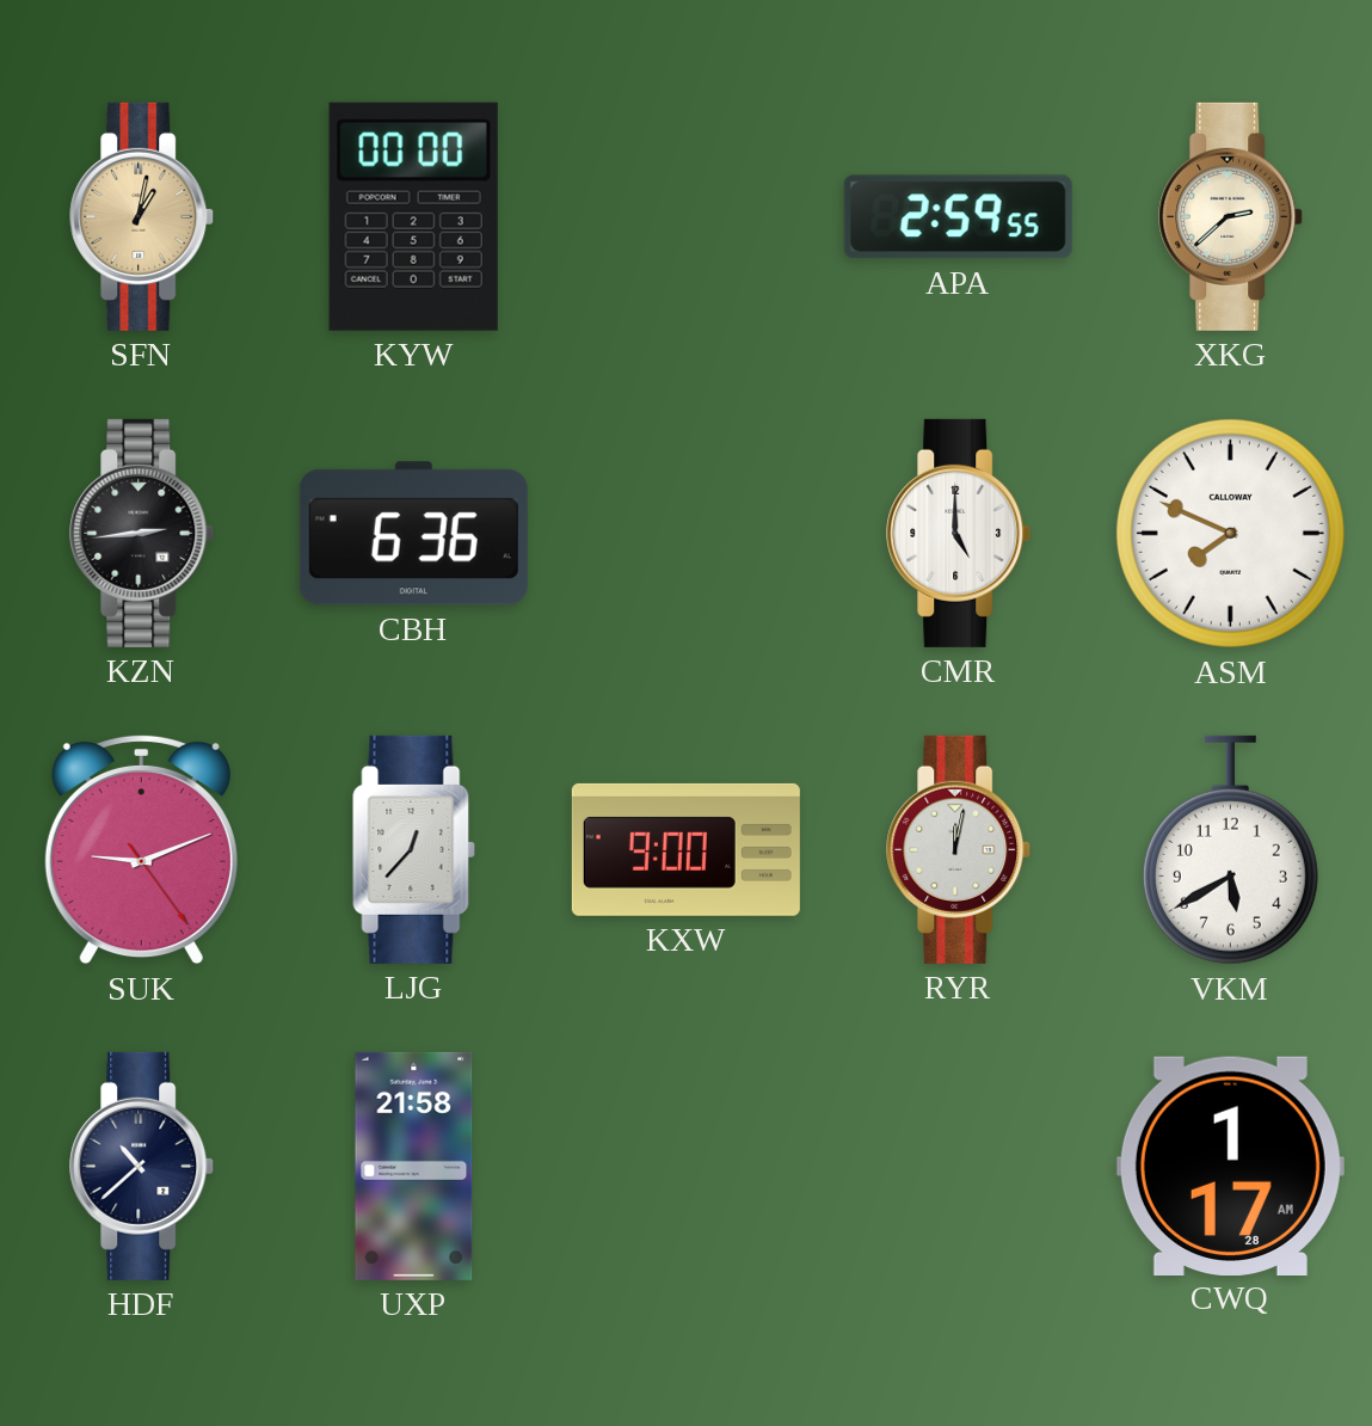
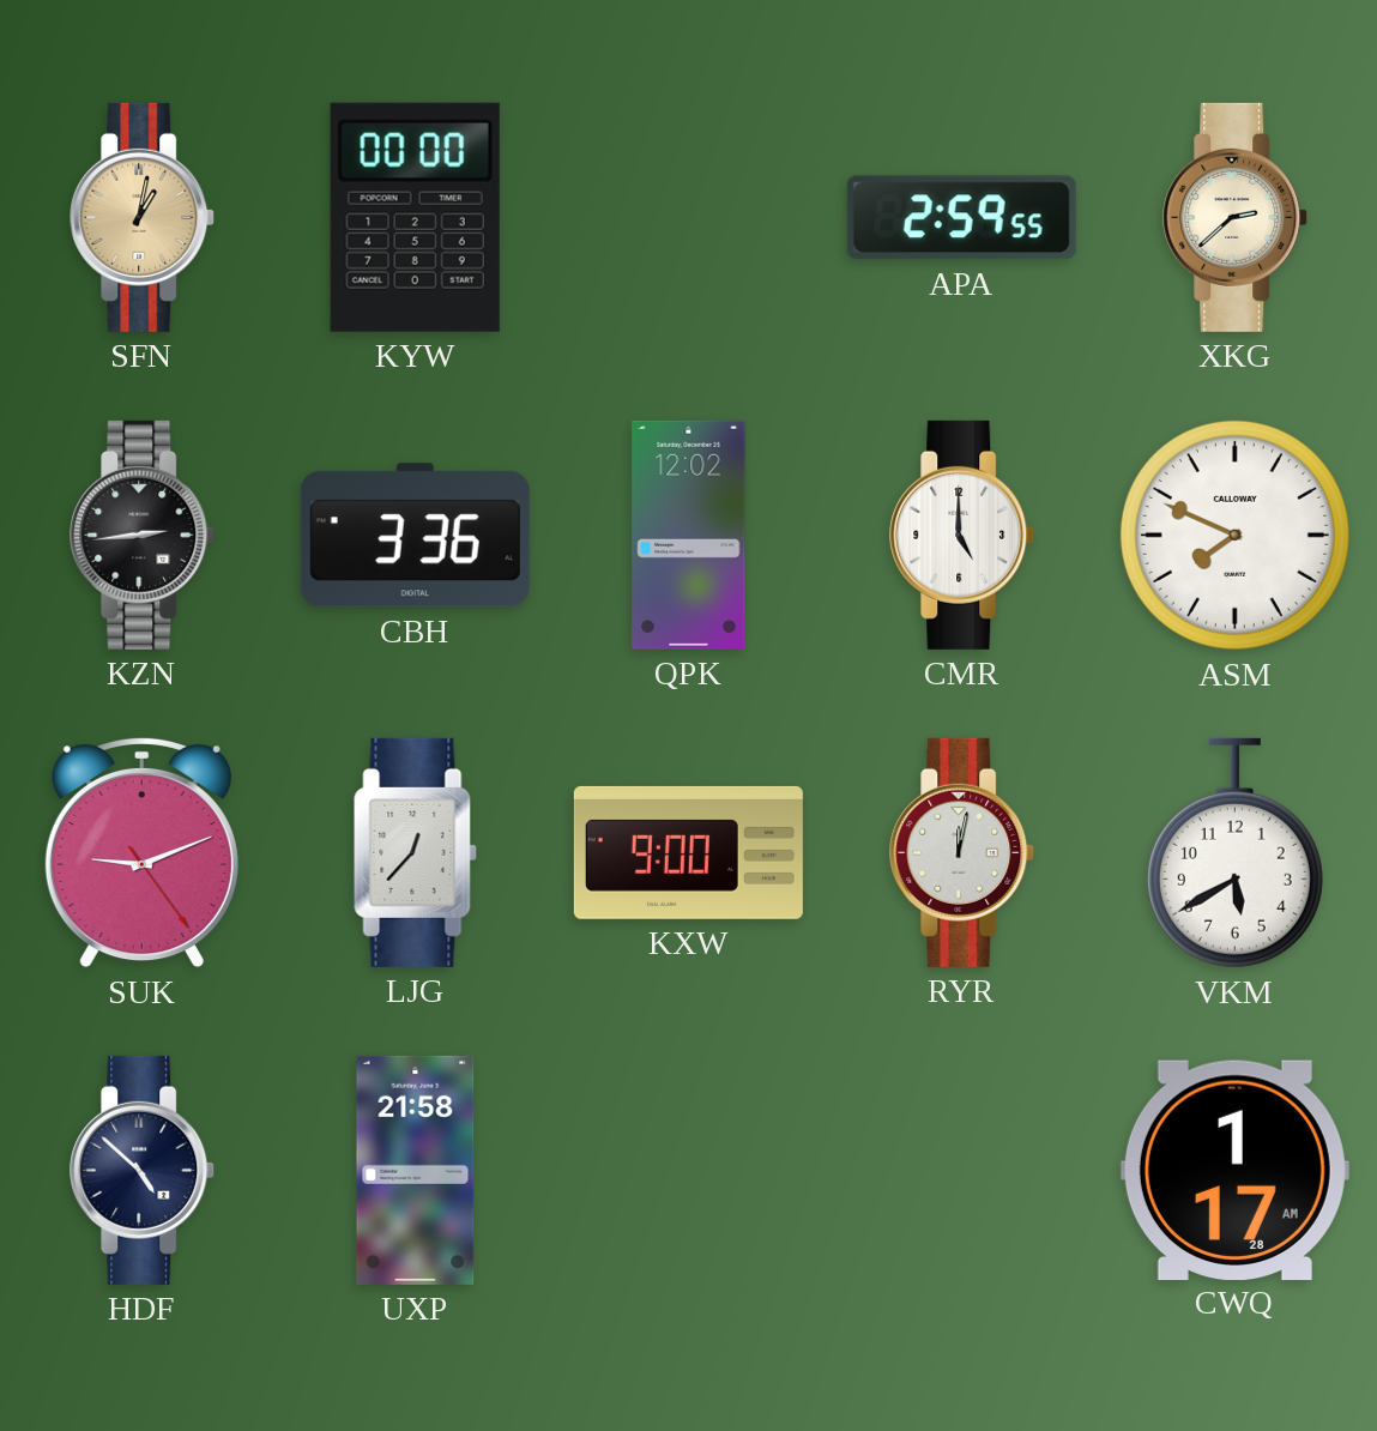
CBH: 6:36 -> 3:36 (415, 536)
QPK: none -> 12:02 (689, 535)
HDF: 10:38 -> 4:52 (143, 1170)
